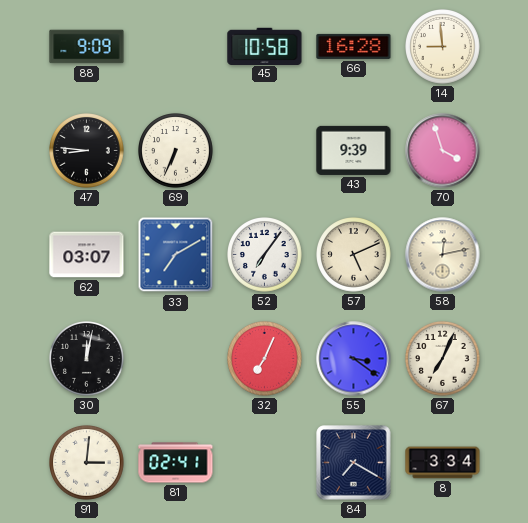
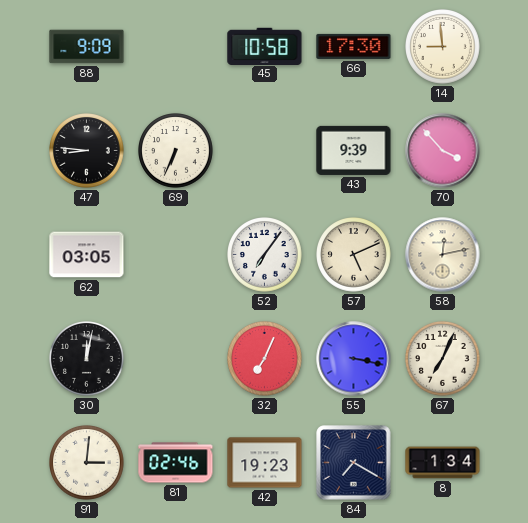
66: 16:28 -> 17:30 (354, 46)
70: 3:57 -> 3:53 (443, 151)
62: 03:07 -> 03:05 (87, 255)
33: 7:10 -> none (176, 255)
55: 3:21 -> 3:17 (354, 359)
81: 02:41 -> 02:46 (176, 463)
42: none -> 19:23 (265, 463)
8: 3:34 -> 1:34 (443, 463)
